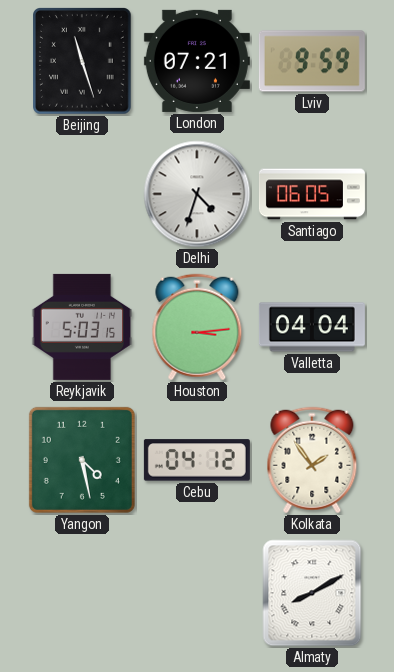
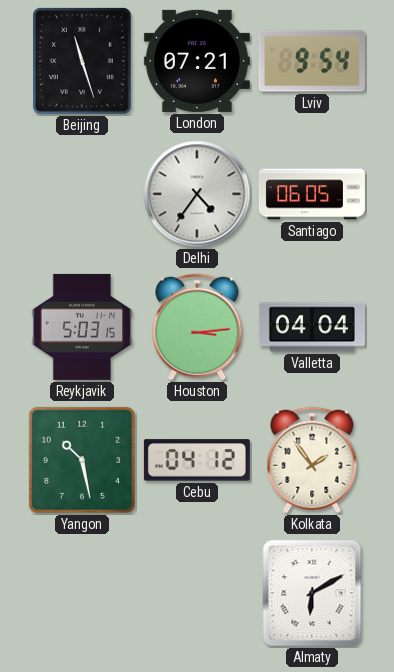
Lviv: 9:59 -> 9:54 (312, 61)
Delhi: 4:33 -> 4:36 (197, 194)
Yangon: 4:28 -> 10:28 (82, 460)
Almaty: 8:10 -> 6:10 (312, 593)
